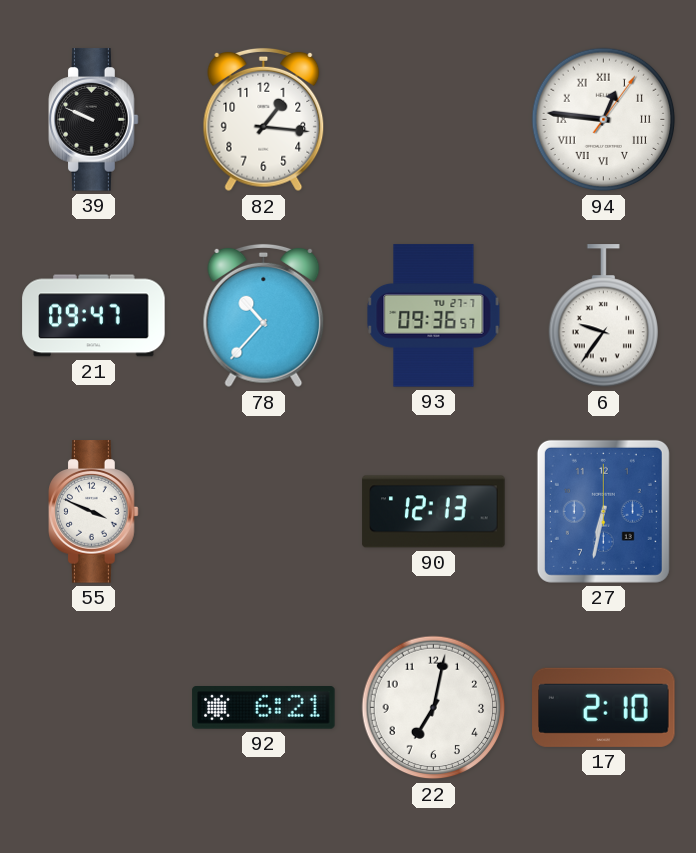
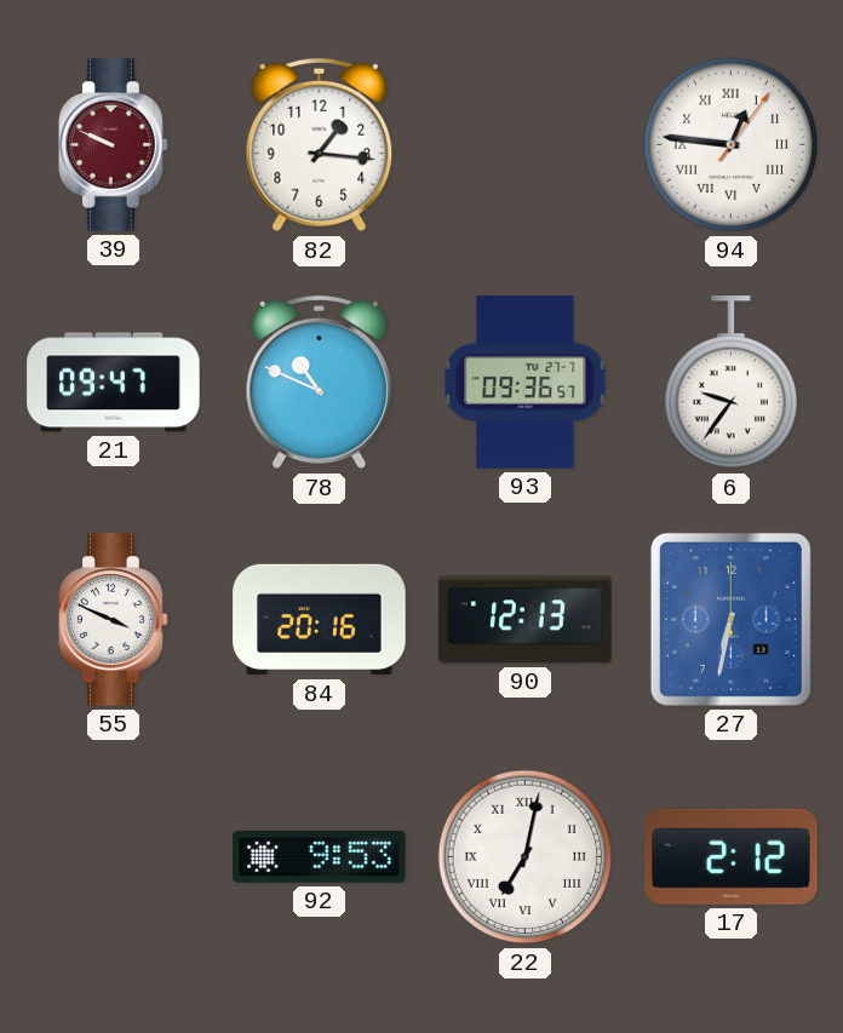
39 dial: black -> burgundy (114, 145)
78: 10:37 -> 10:49 (320, 383)
84: none -> 20:16 (320, 620)
92: 6:21 -> 9:53 (320, 857)
22 numerals: Arabic -> Roman (526, 857)
17: 2:10 -> 2:12 (732, 856)
